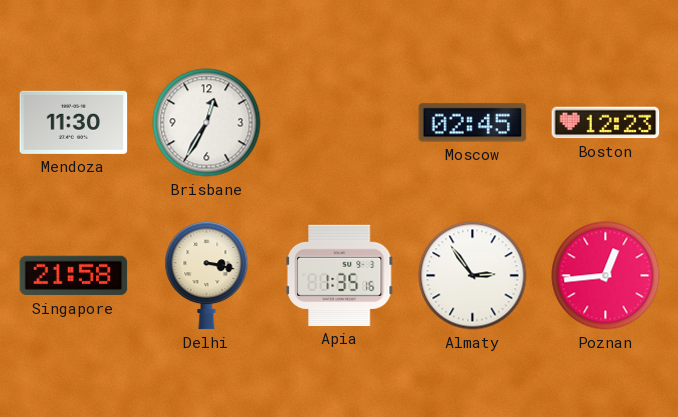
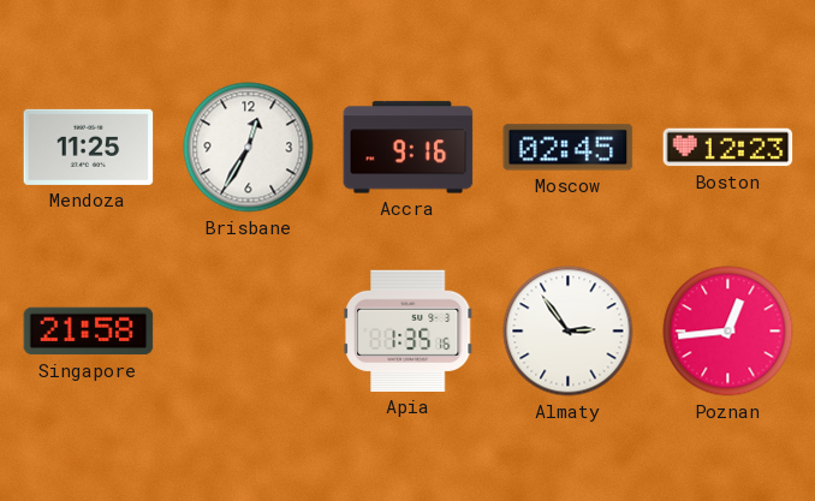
Mendoza: 11:30 -> 11:25 (89, 147)
Accra: none -> 9:16 (409, 148)
Delhi: 3:17 -> none (207, 275)
